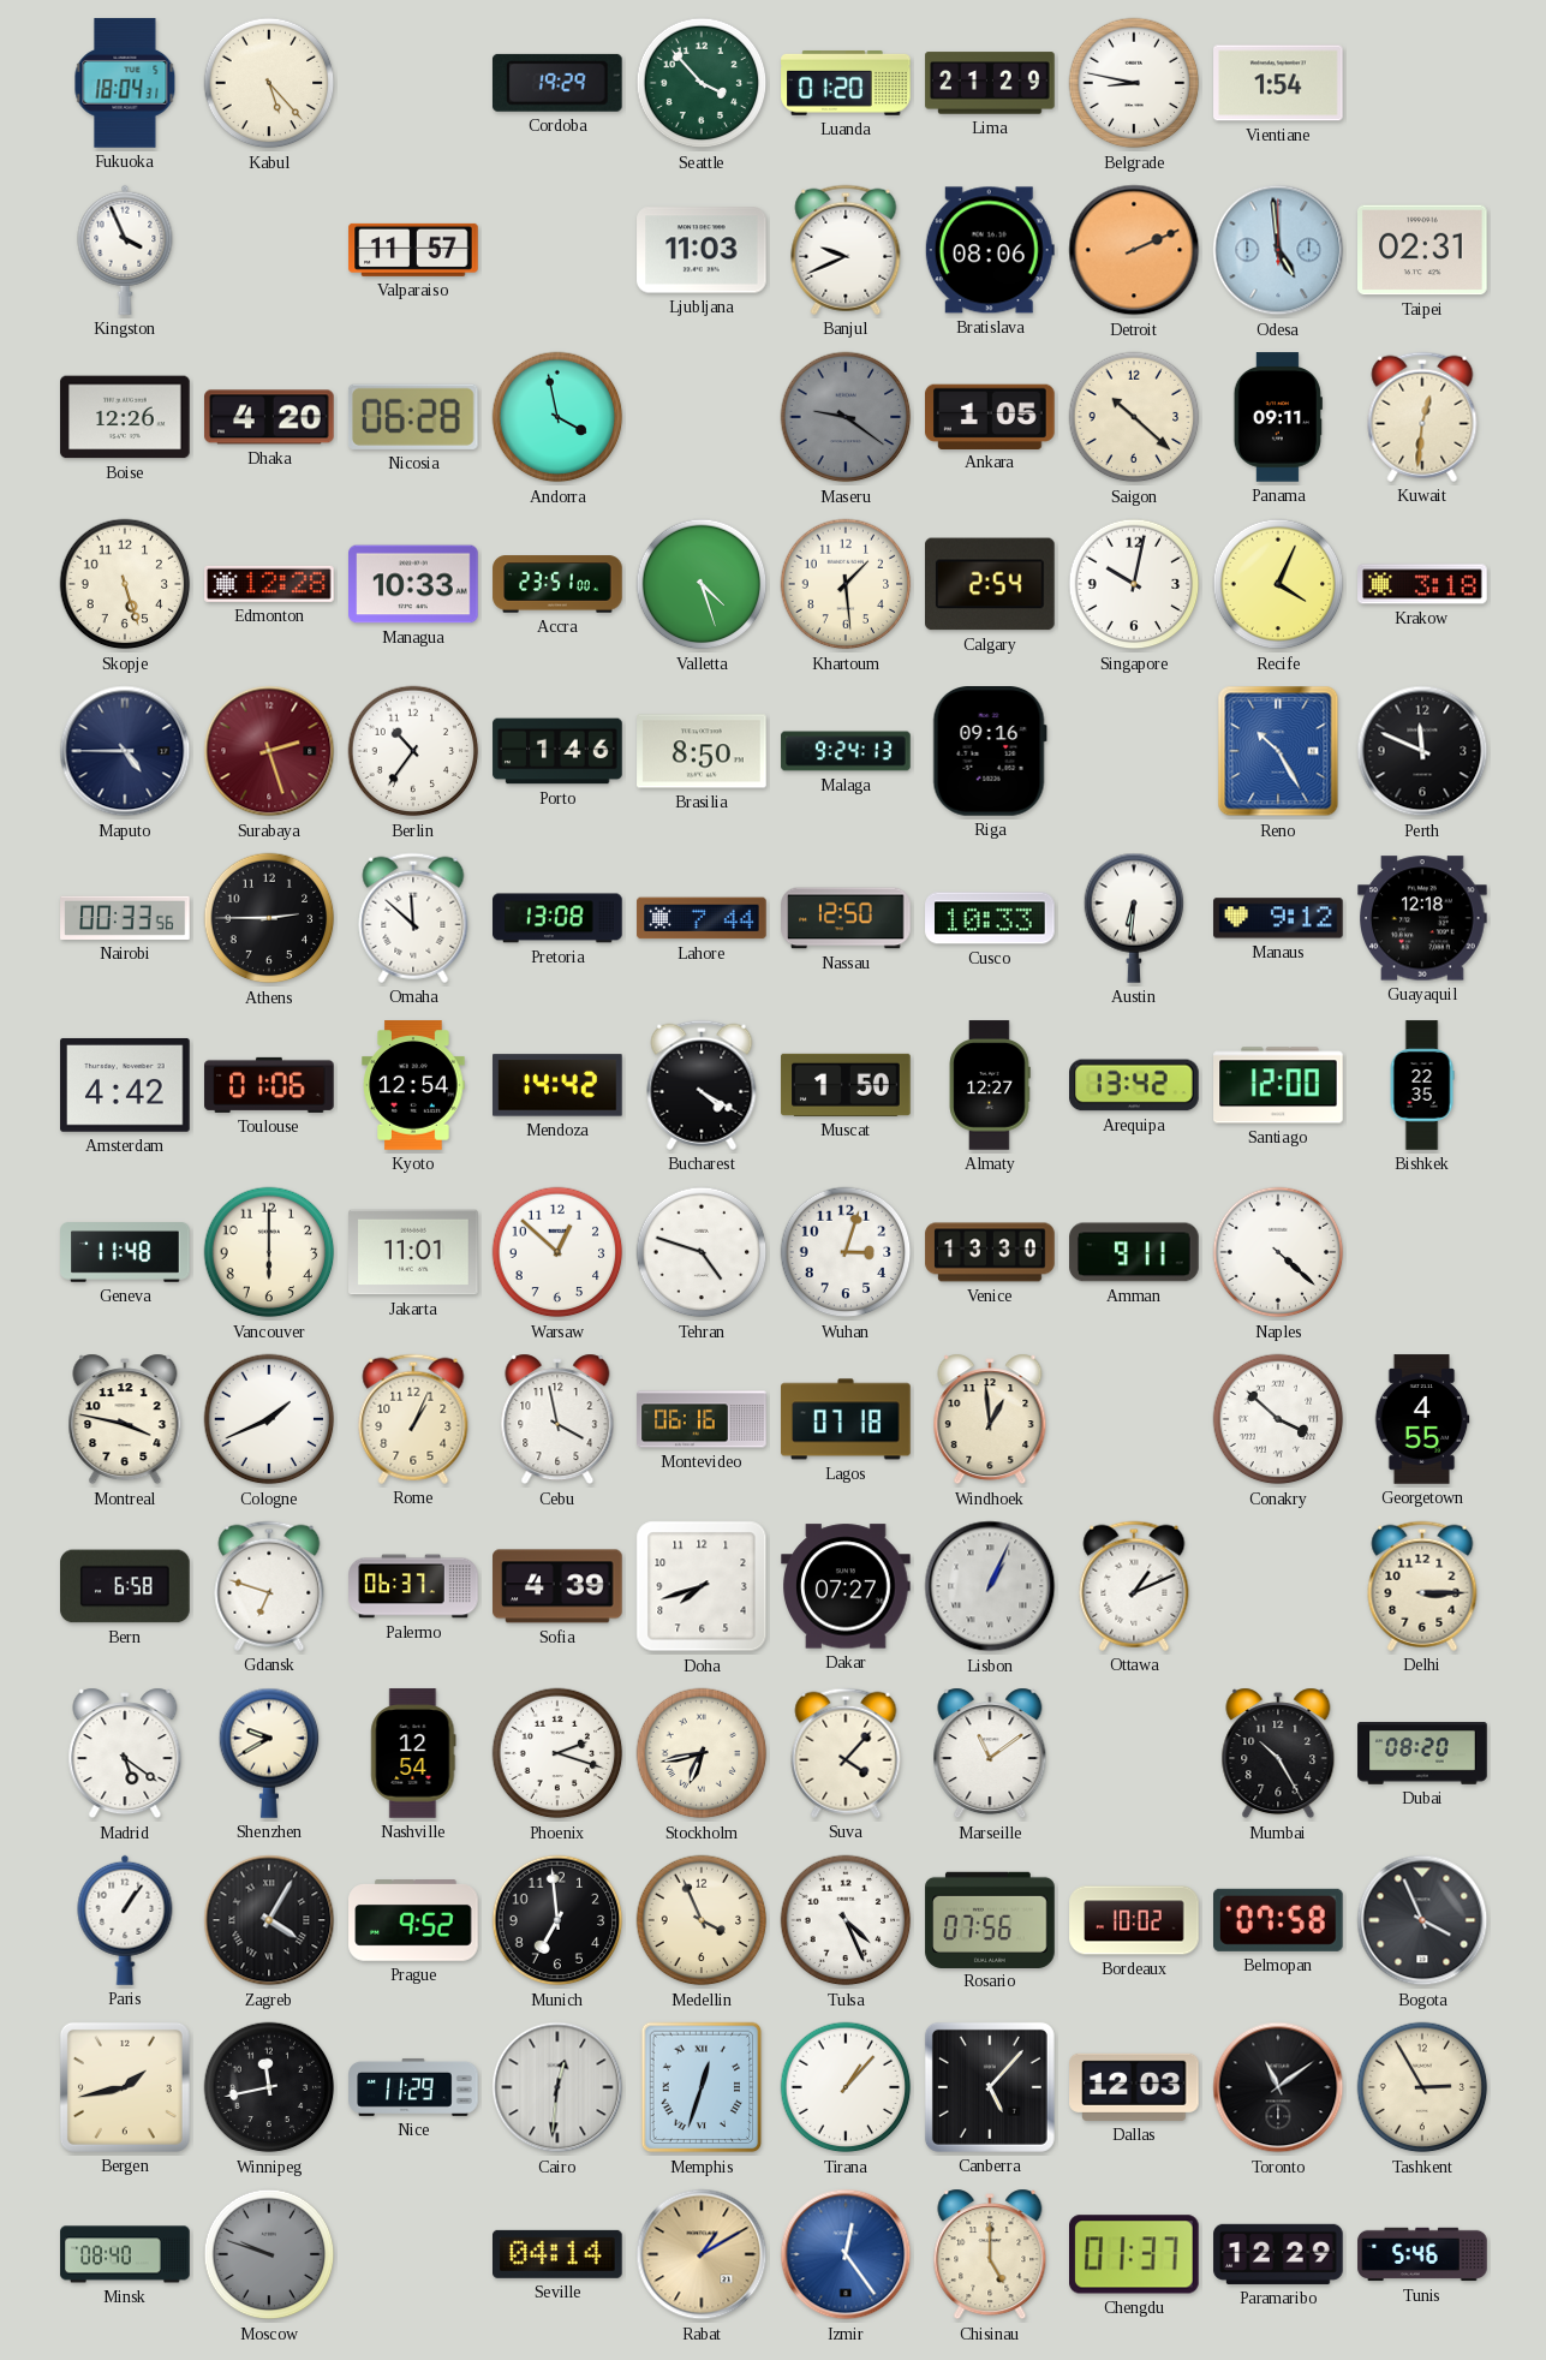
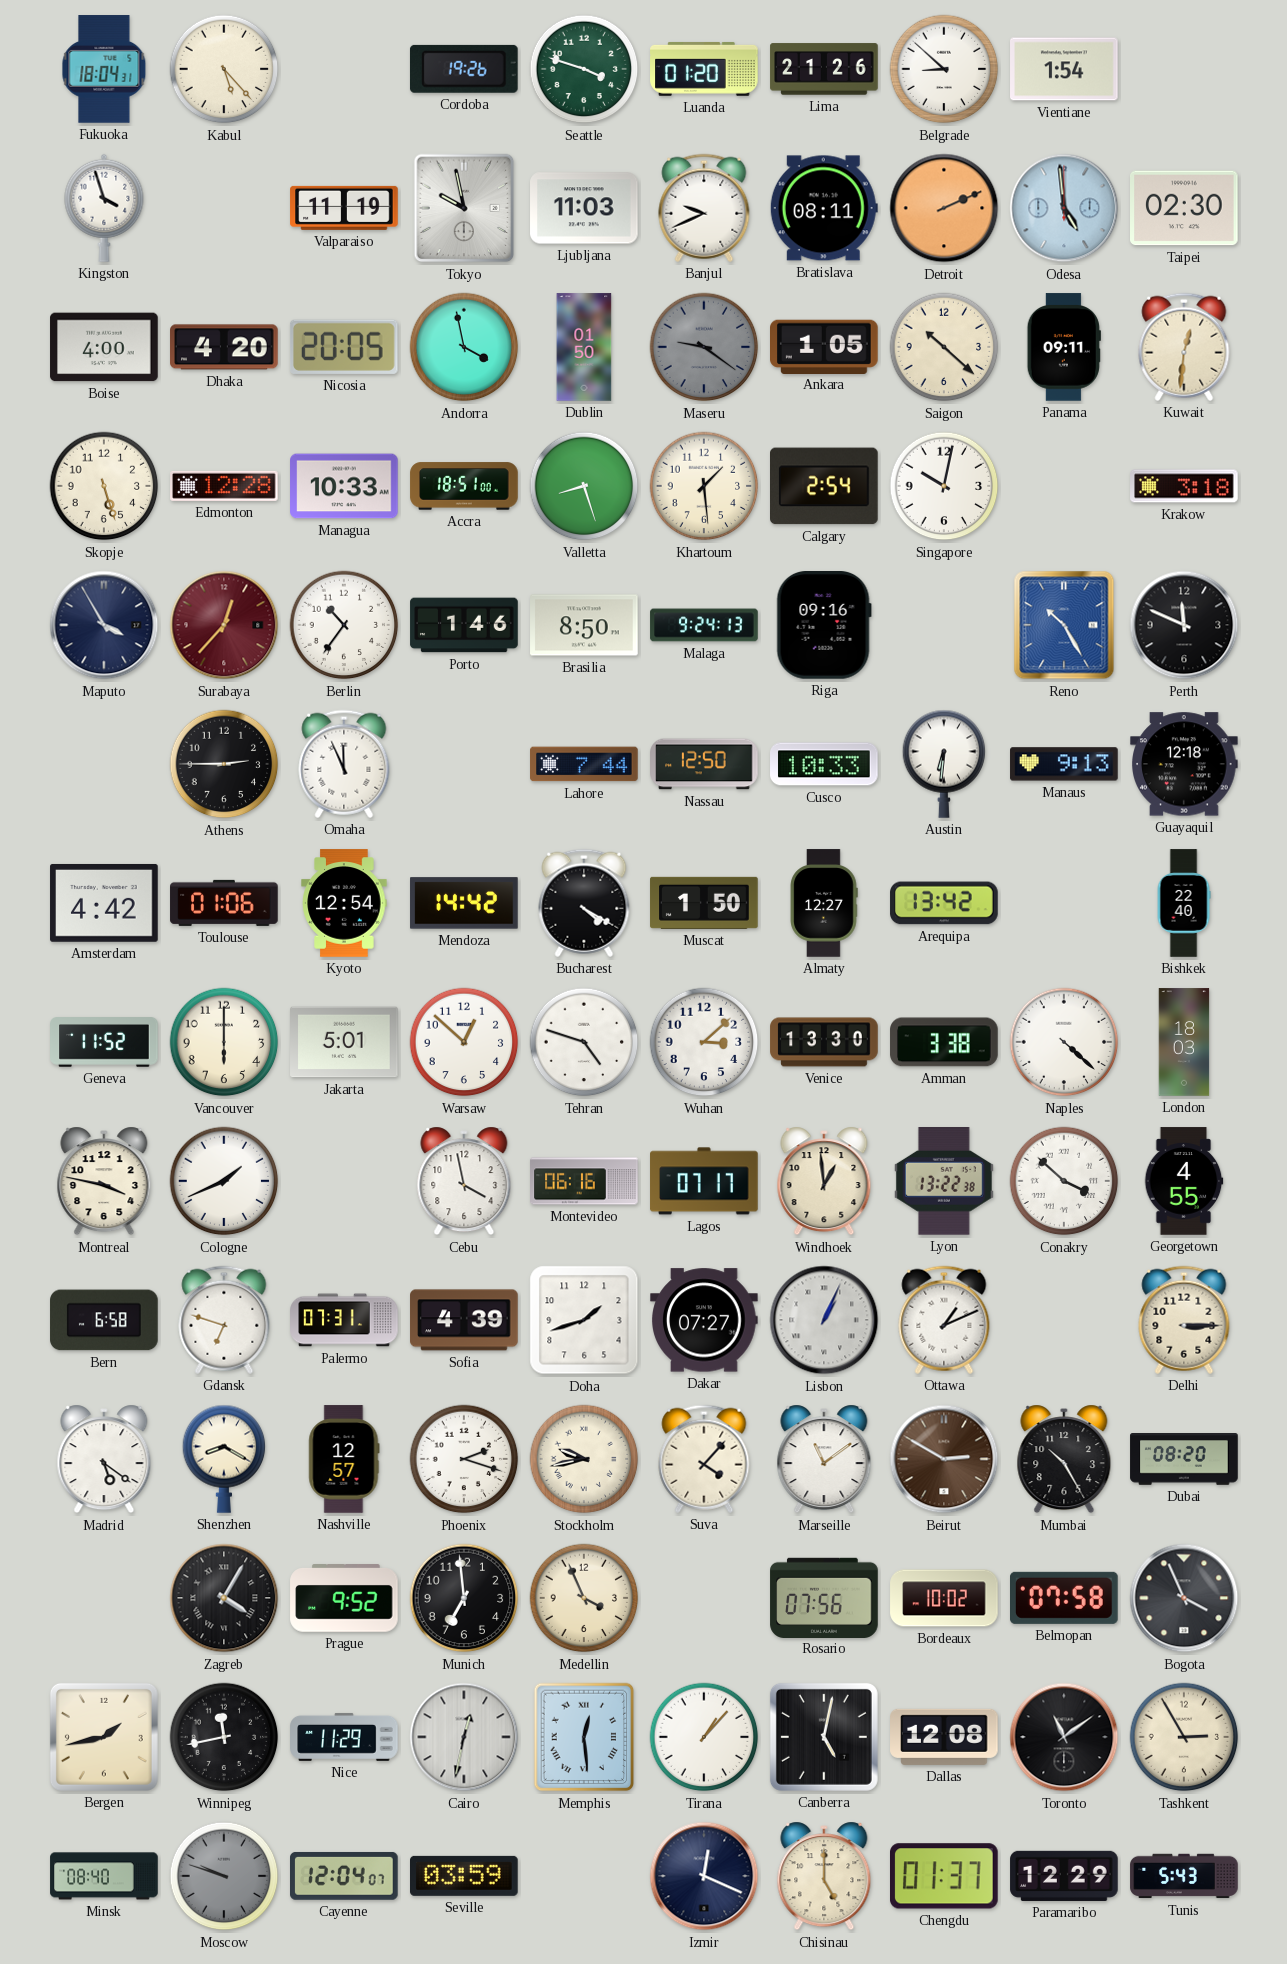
Cordoba: 19:29 -> 19:26 (464, 69)
Seattle: 3:53 -> 3:48 (584, 69)
Lima: 21:29 -> 21:26 (824, 69)
Belgrade: 8:47 -> 8:52 (944, 69)
Kingston: 3:56 -> 3:57 (104, 208)
Valparaiso: 11:57 -> 11:19 (344, 208)
Tokyo: none -> 9:58 (464, 208)
Bratislava: 08:06 -> 08:11 (824, 208)
Taipei: 02:31 -> 02:30 (1184, 208)
Boise: 12:26 -> 4:00 (104, 347)
Nicosia: 06:28 -> 20:05 (344, 347)
Dublin: none -> 01:50 (584, 347)
Accra: 23:51 -> 18:51 (464, 486)
Valletta: 4:27 -> 8:27 (584, 486)
Recife: 4:04 -> none (1278, 584)
Maputo: 4:45 -> 3:55 (104, 625)
Surabaya: 2:27 -> 12:37 (224, 625)
Nairobi: 00:33 -> none (125, 918)
Omaha: 11:52 -> 11:56 (344, 764)
Pretoria: 13:08 -> none (557, 918)
Manaus: 9:12 -> 9:13 (1064, 764)
Santiago: 12:00 -> none (1278, 1085)
Bishkek: 22:35 -> 22:40 (1184, 903)
Geneva: 11:48 -> 11:52 (104, 1042)
Jakarta: 11:01 -> 5:01 (344, 1042)
Wuhan: 3:03 -> 3:08 (704, 1042)
Amman: 9:11 -> 3:38 (944, 1042)
London: none -> 18:03 (1184, 1042)
Rome: 1:04 -> none (413, 1419)
Lagos: 07:18 -> 07:17 (704, 1181)
Lyon: none -> 13:22 (944, 1181)
Palermo: 06:37 -> 07:31 (344, 1320)
Doha: 7:42 -> 1:42 (584, 1320)
Shenzhen: 9:40 -> 8:20 (224, 1459)
Nashville: 12:54 -> 12:57 (344, 1459)
Stockholm: 6:43 -> 9:43 (584, 1459)
Beirut: none -> 2:50 (944, 1459)
Paris: 1:06 -> none (125, 1920)
Tulsa: 4:26 -> none (846, 1920)
Cairo: 12:31 -> 12:32 (464, 1737)
Memphis: 12:33 -> 12:29 (584, 1737)
Canberra: 5:07 -> 5:02 (824, 1737)
Dallas: 12:03 -> 12:08 (944, 1737)
Cayenne: none -> 12:04 (345, 1876)
Seville: 04:14 -> 03:59 (465, 1876)
Rabat: 1:10 -> none (702, 2254)
Izmir: 12:24 -> 12:19 (704, 1876)
Izmir dial: blue -> navy (704, 1876)
Tunis: 5:46 -> 5:43 (1184, 1876)
